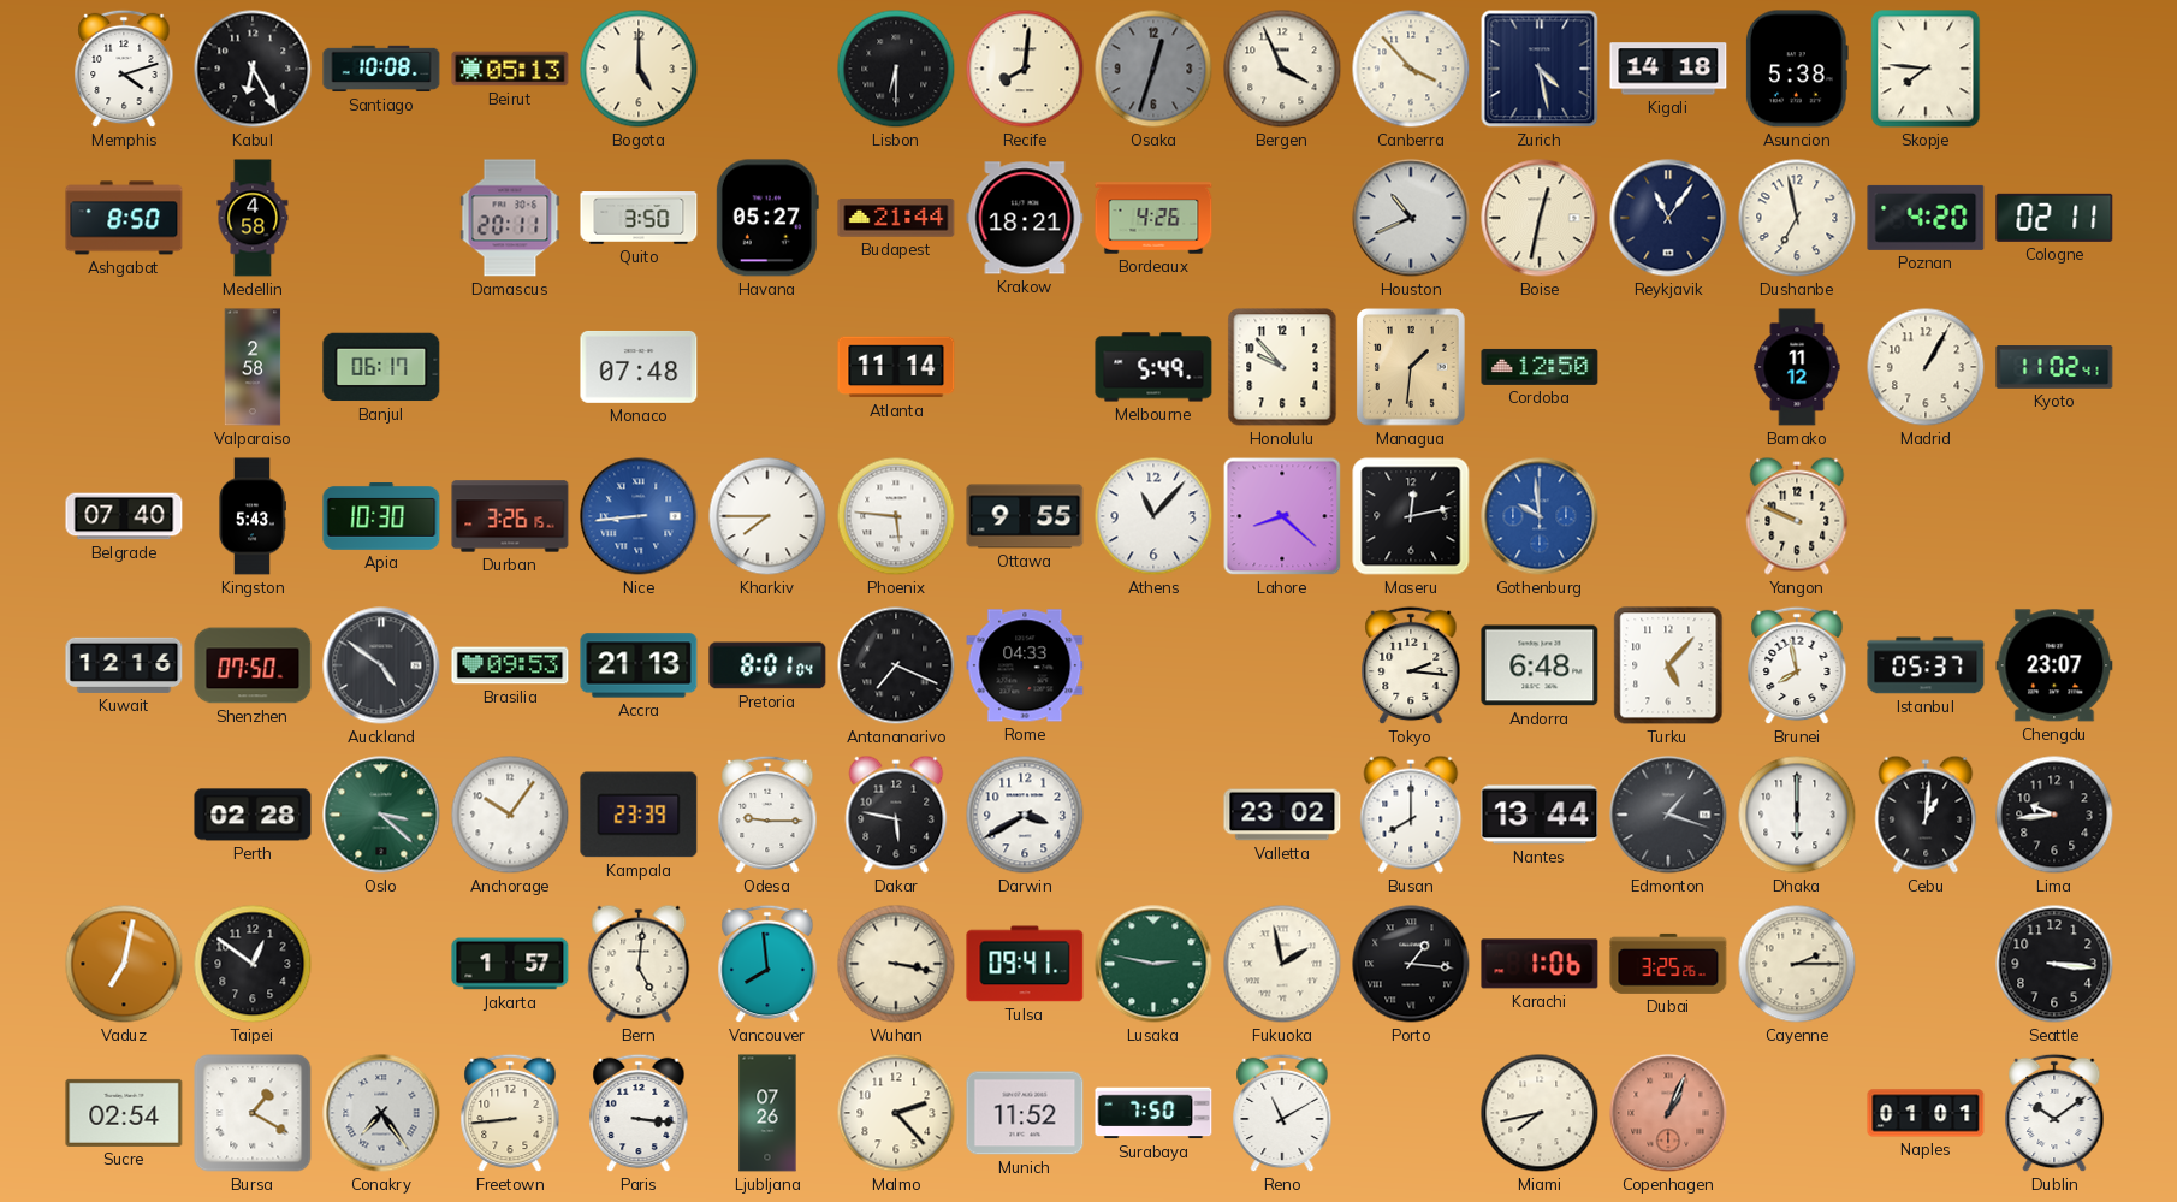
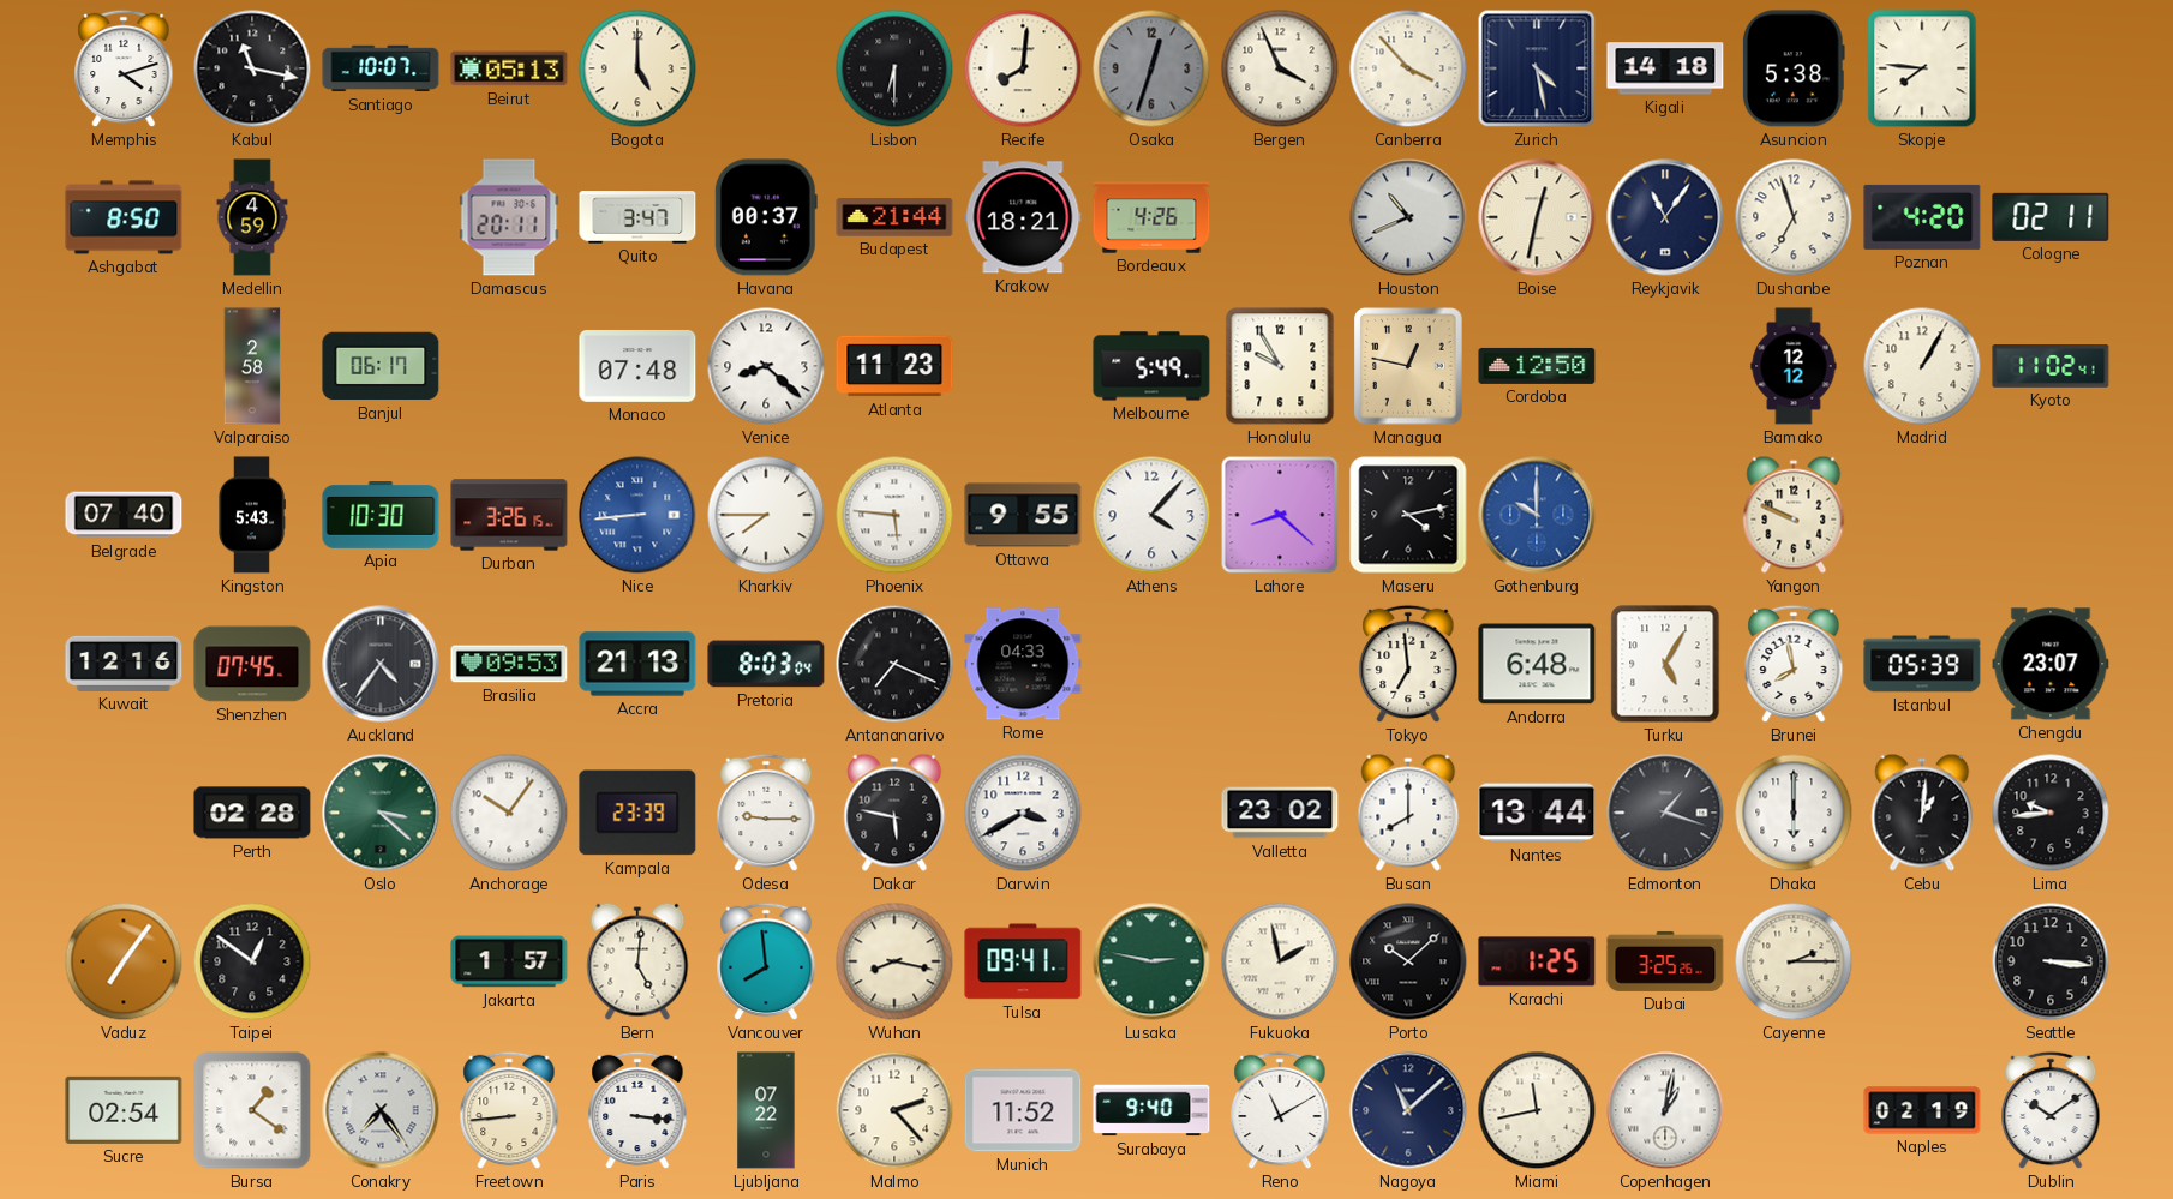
Kabul: 6:25 -> 11:17 (252, 68)
Santiago: 10:08 -> 10:07 (381, 68)
Medellin: 4:58 -> 4:59 (252, 217)
Quito: 3:50 -> 3:47 (637, 217)
Havana: 05:27 -> 00:37 (766, 217)
Dushanbe: 6:58 -> 6:57 (1794, 217)
Venice: none -> 8:22 (766, 366)
Atlanta: 11:14 -> 11:23 (894, 366)
Honolulu: 9:53 -> 9:55 (1280, 366)
Managua: 1:31 -> 12:47 (1408, 366)
Bamako: 11:12 -> 12:12 (1794, 366)
Athens: 11:07 -> 4:07 (1151, 515)
Maseru: 12:13 -> 4:13 (1408, 515)
Gothenburg: 9:59 -> 10:00 (1537, 515)
Shenzhen: 07:50 -> 07:45 (252, 664)
Auckland: 4:51 -> 4:36 (381, 664)
Pretoria: 8:01 -> 8:03 (766, 664)
Tokyo: 2:16 -> 6:59 (1408, 664)
Turku: 5:07 -> 5:05 (1665, 664)
Istanbul: 05:37 -> 05:39 (1922, 664)
Vaduz: 7:02 -> 7:06 (124, 961)
Wuhan: 3:17 -> 8:17 (894, 961)
Porto: 1:16 -> 10:08 (1408, 961)
Karachi: 1:06 -> 1:25 (1537, 961)
Bursa: 1:20 -> 1:21 (252, 1110)
Ljubljana: 07:26 -> 07:22 (766, 1110)
Surabaya: 7:50 -> 9:40 (1151, 1110)
Nagoya: none -> 11:08 (1408, 1110)
Miami: 7:43 -> 11:43 (1537, 1110)
Copenhagen: 1:04 -> 1:02 (1665, 1110)
Copenhagen dial: salmon -> white (1665, 1110)
Naples: 01:01 -> 02:19 (1922, 1110)
